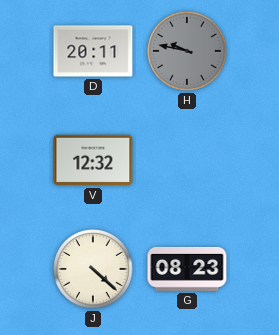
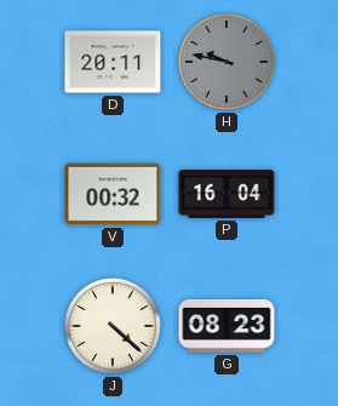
V: 12:32 -> 00:32 (113, 194)
P: none -> 16:04 (227, 195)
